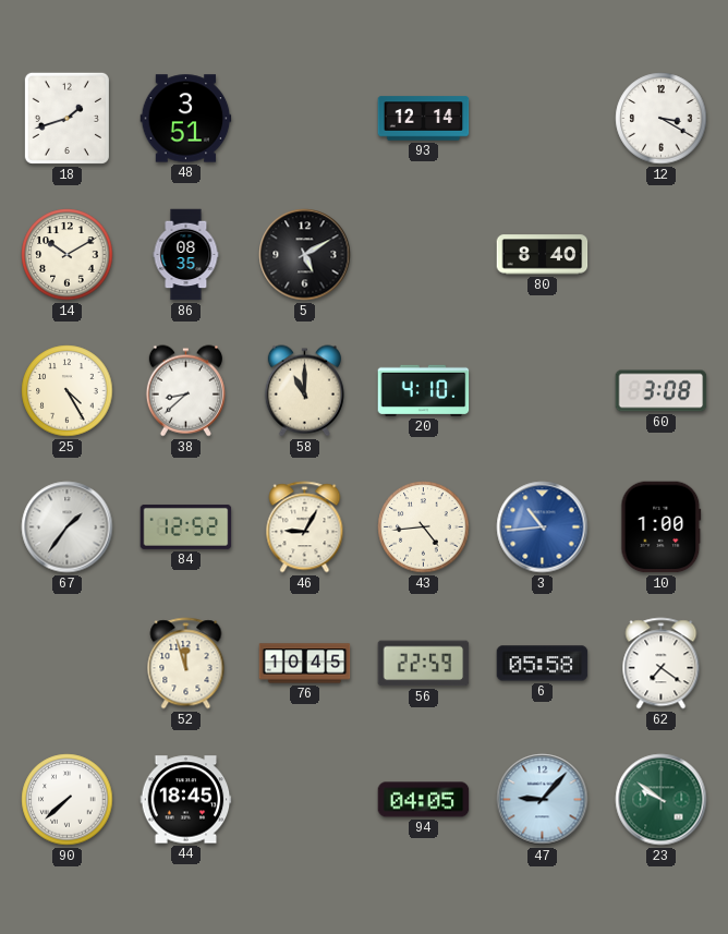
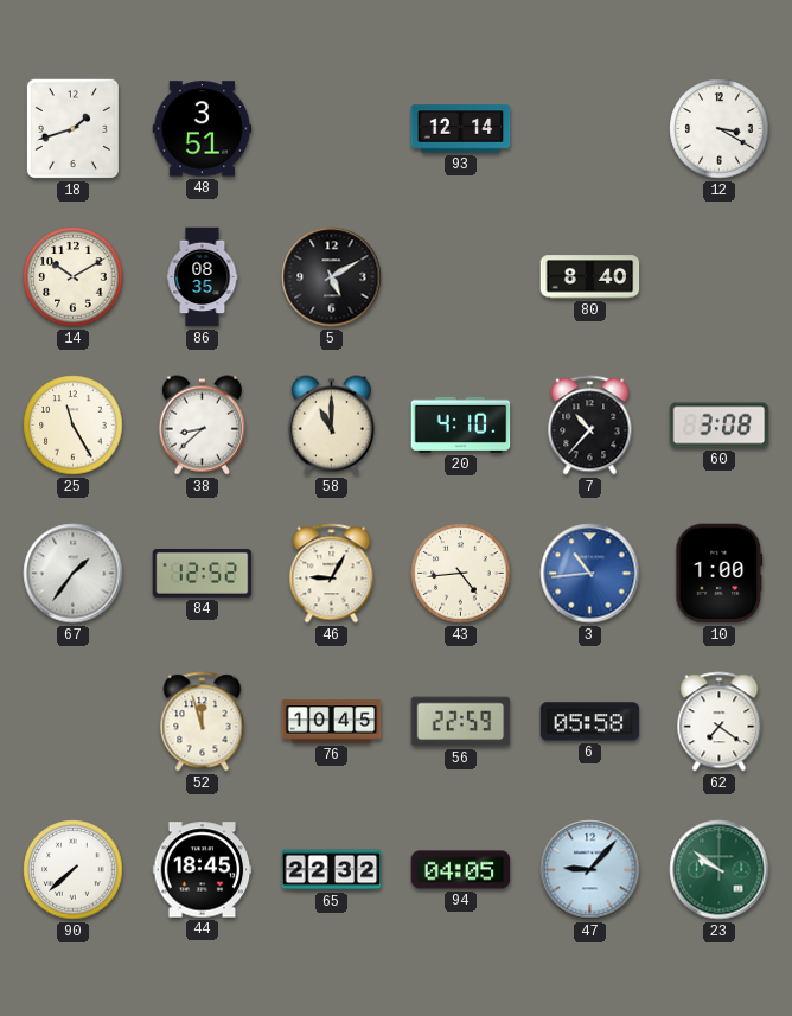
25: 4:25 -> 11:25 (74, 426)
7: none -> 10:37 (590, 426)
65: none -> 22:32 (332, 870)
